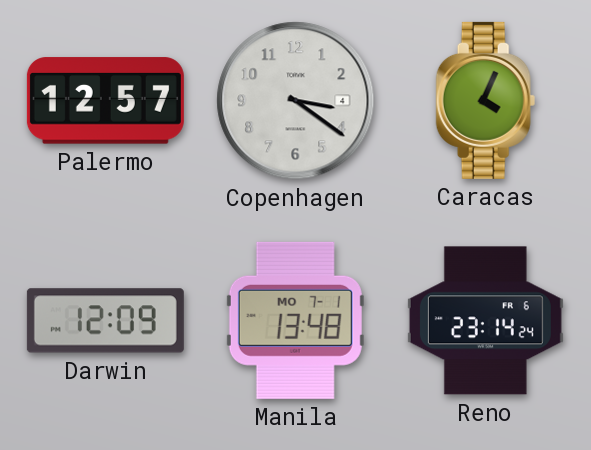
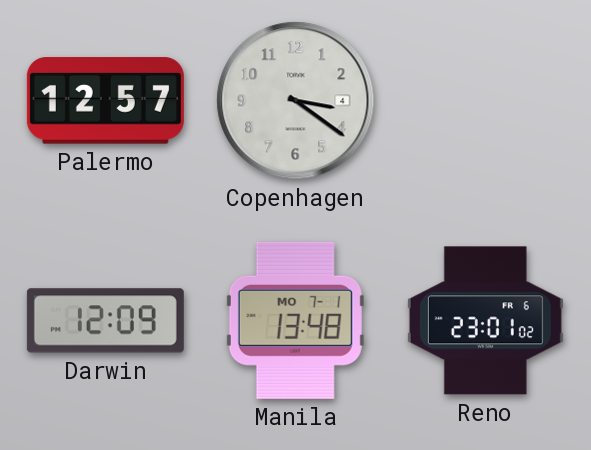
Caracas: 4:04 -> none (486, 100)
Reno: 23:14 -> 23:01 (485, 321)
